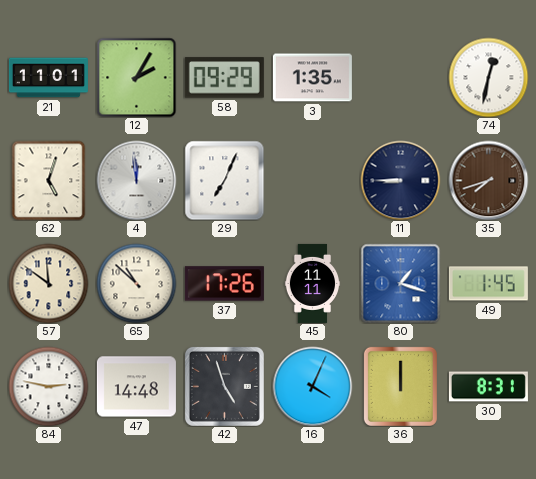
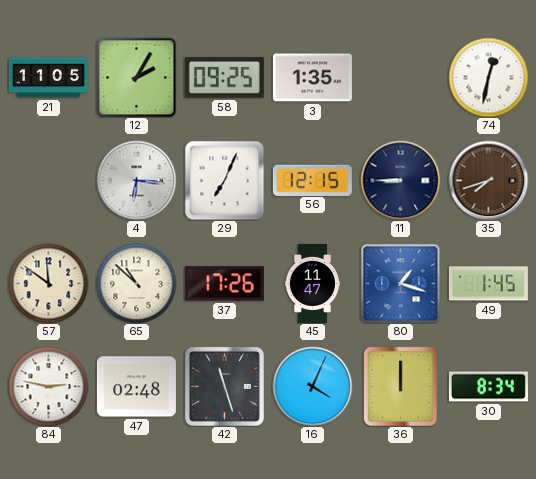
21: 11:01 -> 11:05 (48, 78)
58: 09:29 -> 09:25 (224, 78)
62: 5:03 -> none (49, 180)
4: 11:59 -> 6:16 (136, 180)
56: none -> 12:15 (312, 180)
45: 11:11 -> 11:47 (313, 283)
47: 14:48 -> 02:48 (136, 387)
42: 4:57 -> 11:27 (224, 386)
30: 8:31 -> 8:34 (488, 387)
